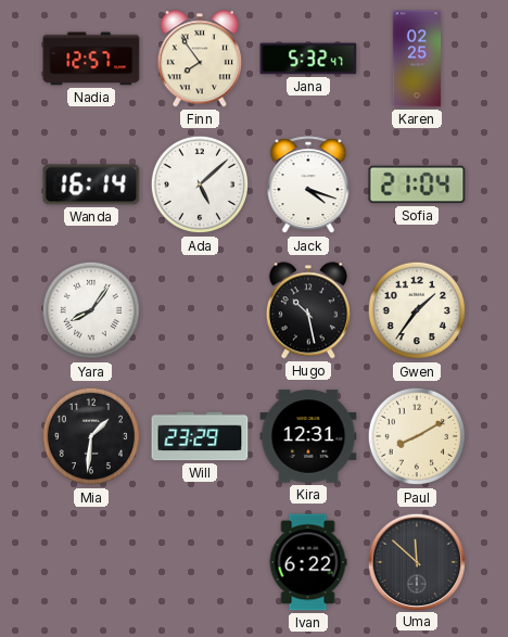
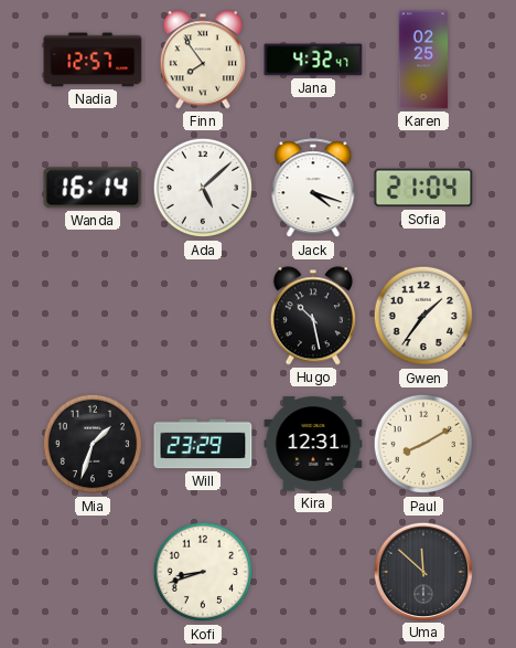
Jana: 5:32 -> 4:32 (313, 60)
Yara: 8:06 -> none (91, 310)
Mia: 1:31 -> 1:33 (93, 444)
Kofi: none -> 8:42 (203, 572)
Ivan: 6:22 -> none (308, 562)
